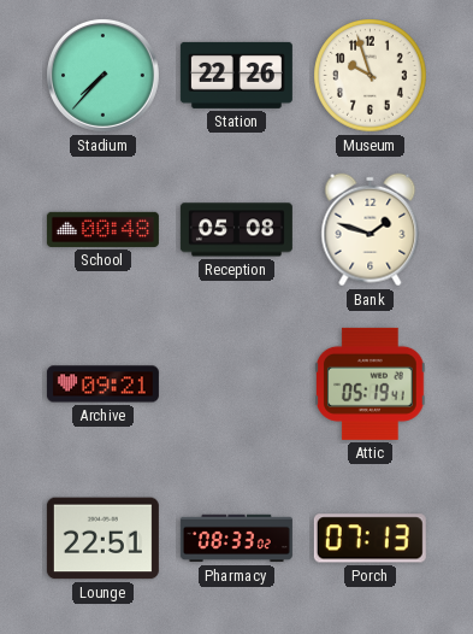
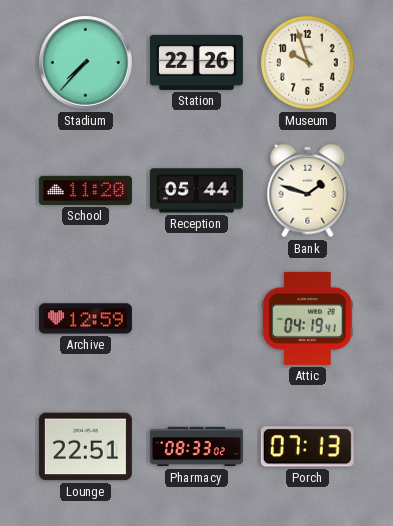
School: 00:48 -> 11:20 (85, 190)
Reception: 05:08 -> 05:44 (196, 191)
Archive: 09:21 -> 12:59 (85, 319)
Attic: 05:19 -> 04:19 (308, 318)
